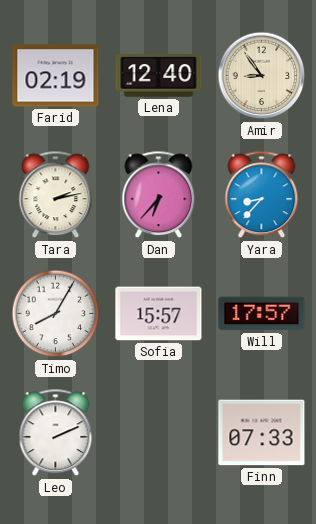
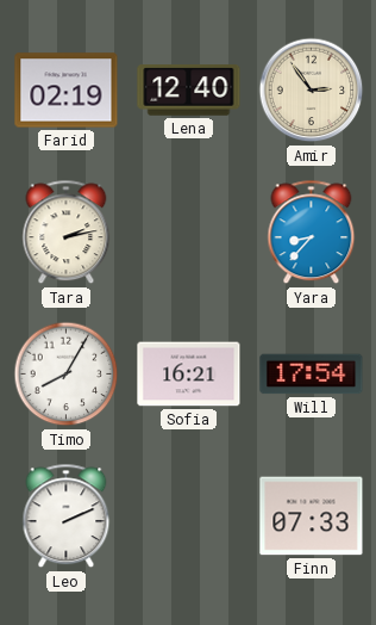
Amir: 8:54 -> 2:54 (312, 91)
Dan: 6:37 -> none (159, 195)
Sofia: 15:57 -> 16:21 (189, 375)
Will: 17:57 -> 17:54 (312, 375)
